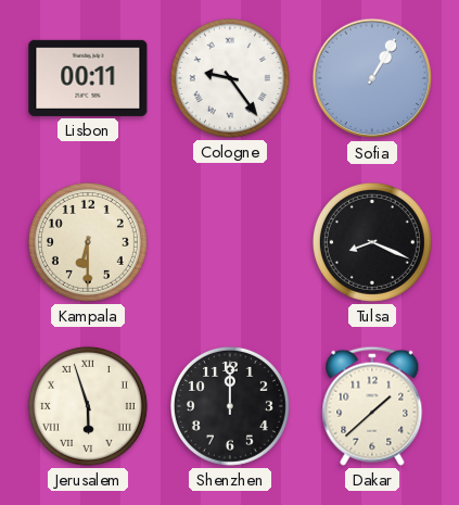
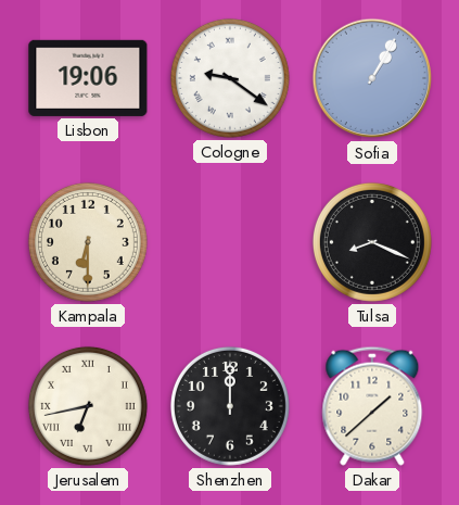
Lisbon: 00:11 -> 19:06 (88, 78)
Cologne: 9:24 -> 9:21 (230, 78)
Jerusalem: 5:57 -> 6:43 (88, 406)
